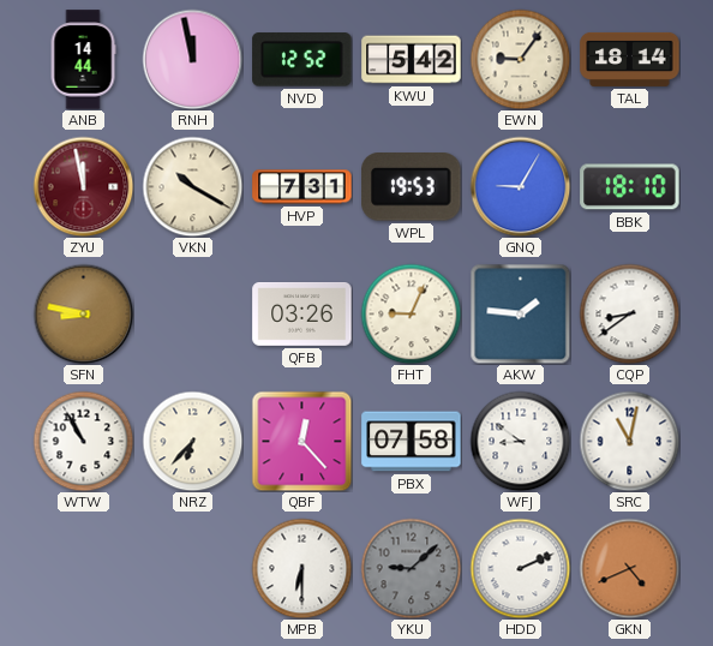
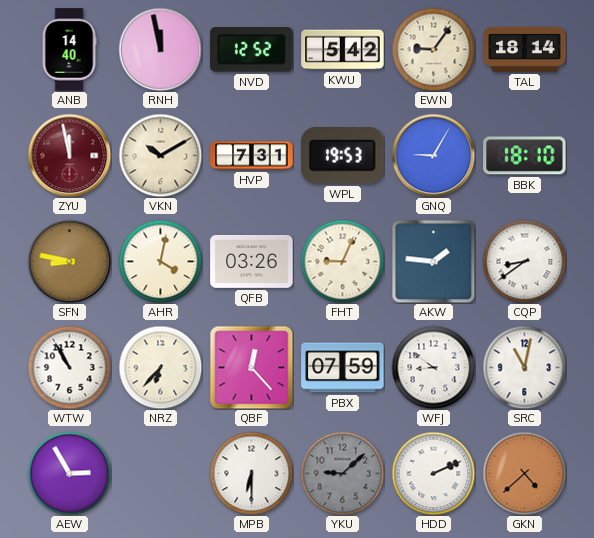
ANB: 14:44 -> 14:40 (69, 50)
VKN: 10:20 -> 10:10 (160, 155)
AHR: none -> 4:02 (160, 261)
PBX: 07:58 -> 07:59 (343, 368)
AEW: none -> 2:55 (69, 473)
GKN: 4:41 -> 4:38 (524, 473)
